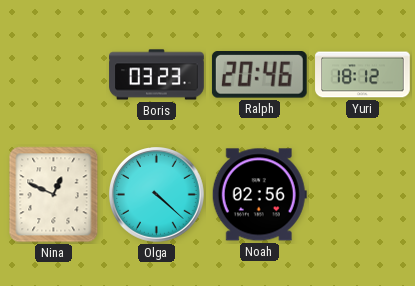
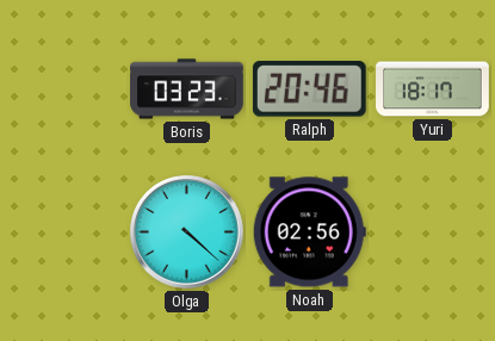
Yuri: 18:12 -> 18:17 (433, 89)
Nina: 12:49 -> none (54, 195)
